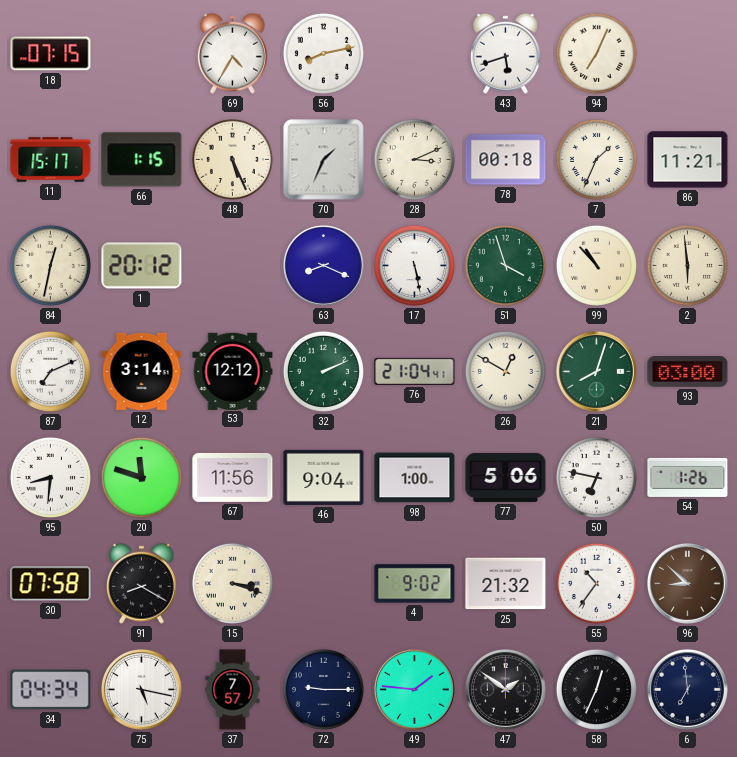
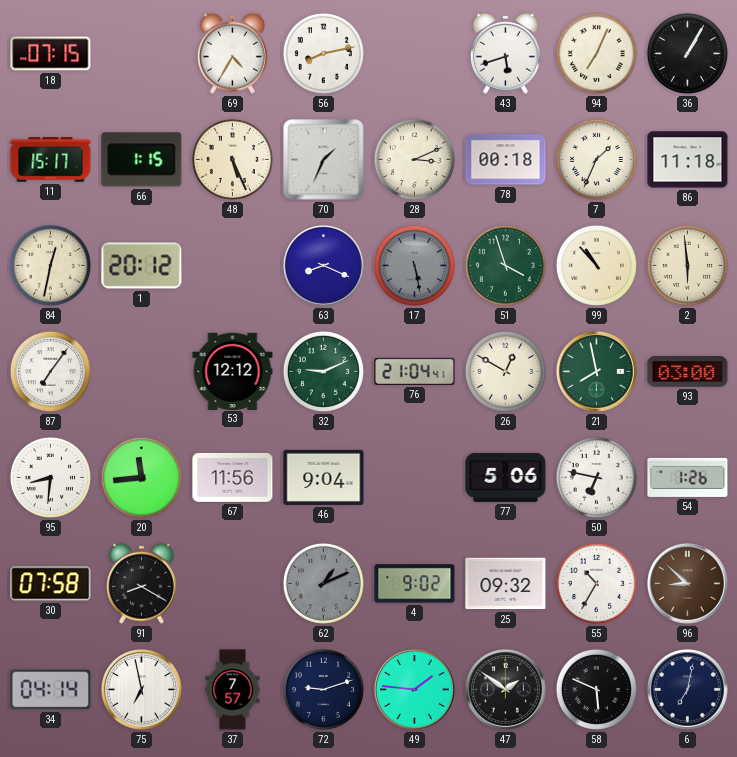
36: none -> 1:05 (687, 53)
86: 11:21 -> 11:18 (688, 160)
17 dial: white -> grey (414, 265)
87: 7:11 -> 7:06 (50, 371)
12: 3:14 -> none (142, 371)
32: 2:11 -> 9:11 (323, 371)
21: 8:03 -> 7:58 (597, 372)
20: 11:48 -> 11:44 (141, 477)
98: 1:00 -> none (415, 478)
15: 3:18 -> none (232, 583)
62: none -> 1:11 (323, 583)
25: 21:32 -> 09:32 (506, 584)
55: 10:36 -> 10:35 (596, 583)
34: 04:34 -> 04:14 (51, 690)
75: 5:17 -> 6:58 (142, 690)
72: 9:15 -> 9:12 (323, 689)
58: 12:34 -> 5:49 (596, 689)
6: 6:59 -> 7:02 (688, 690)
